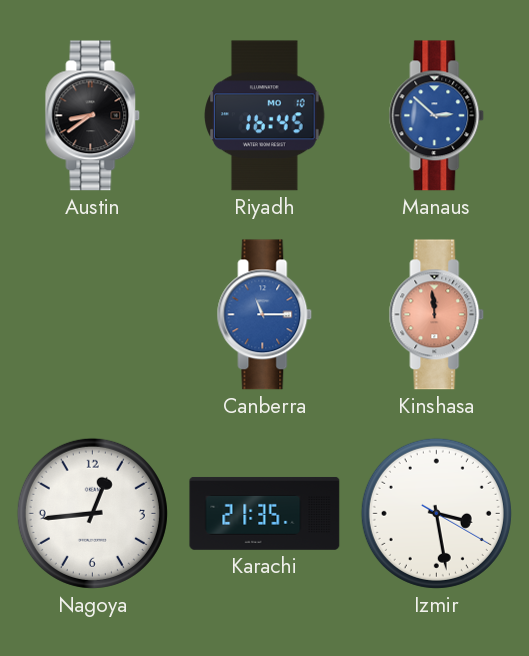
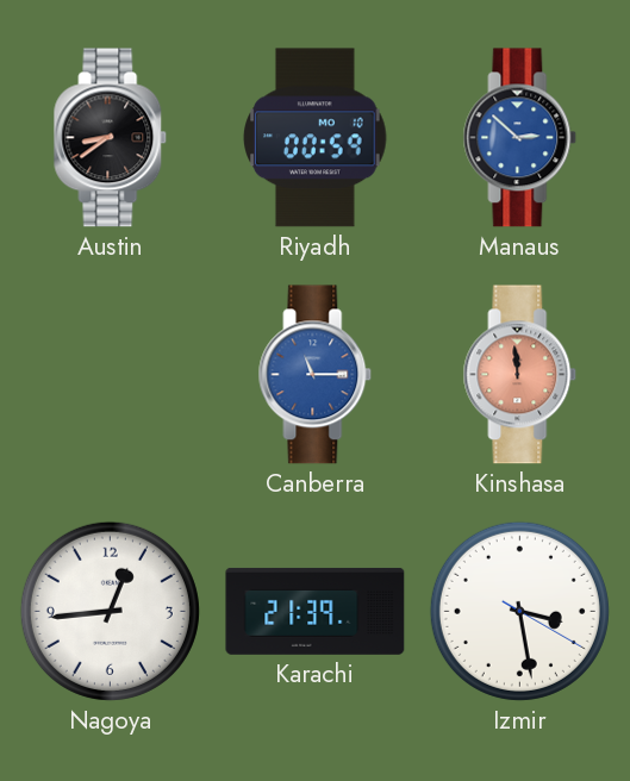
Riyadh: 16:45 -> 00:59 (316, 138)
Karachi: 21:35 -> 21:39 (316, 611)
